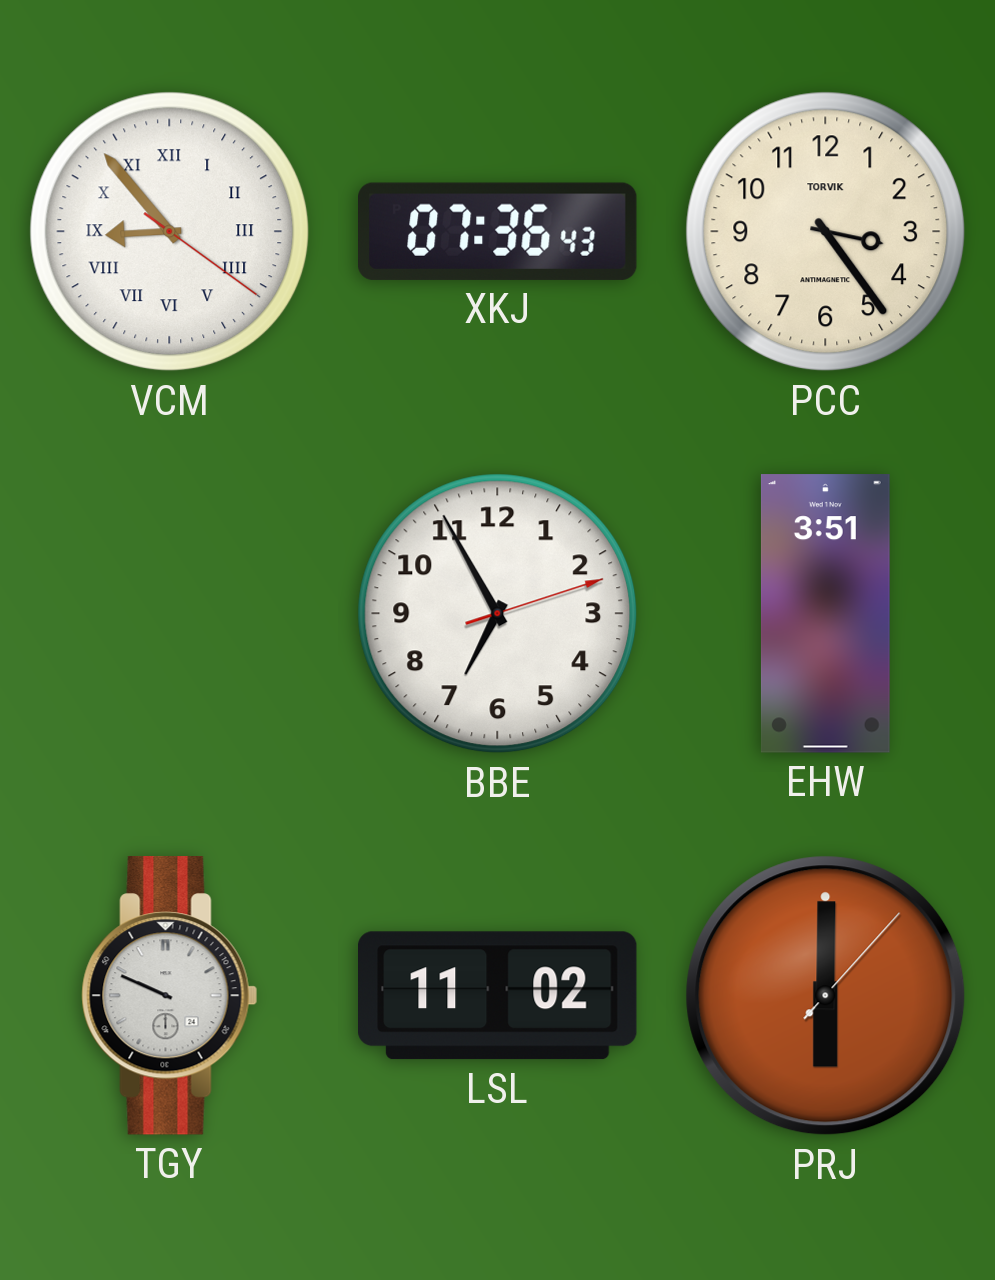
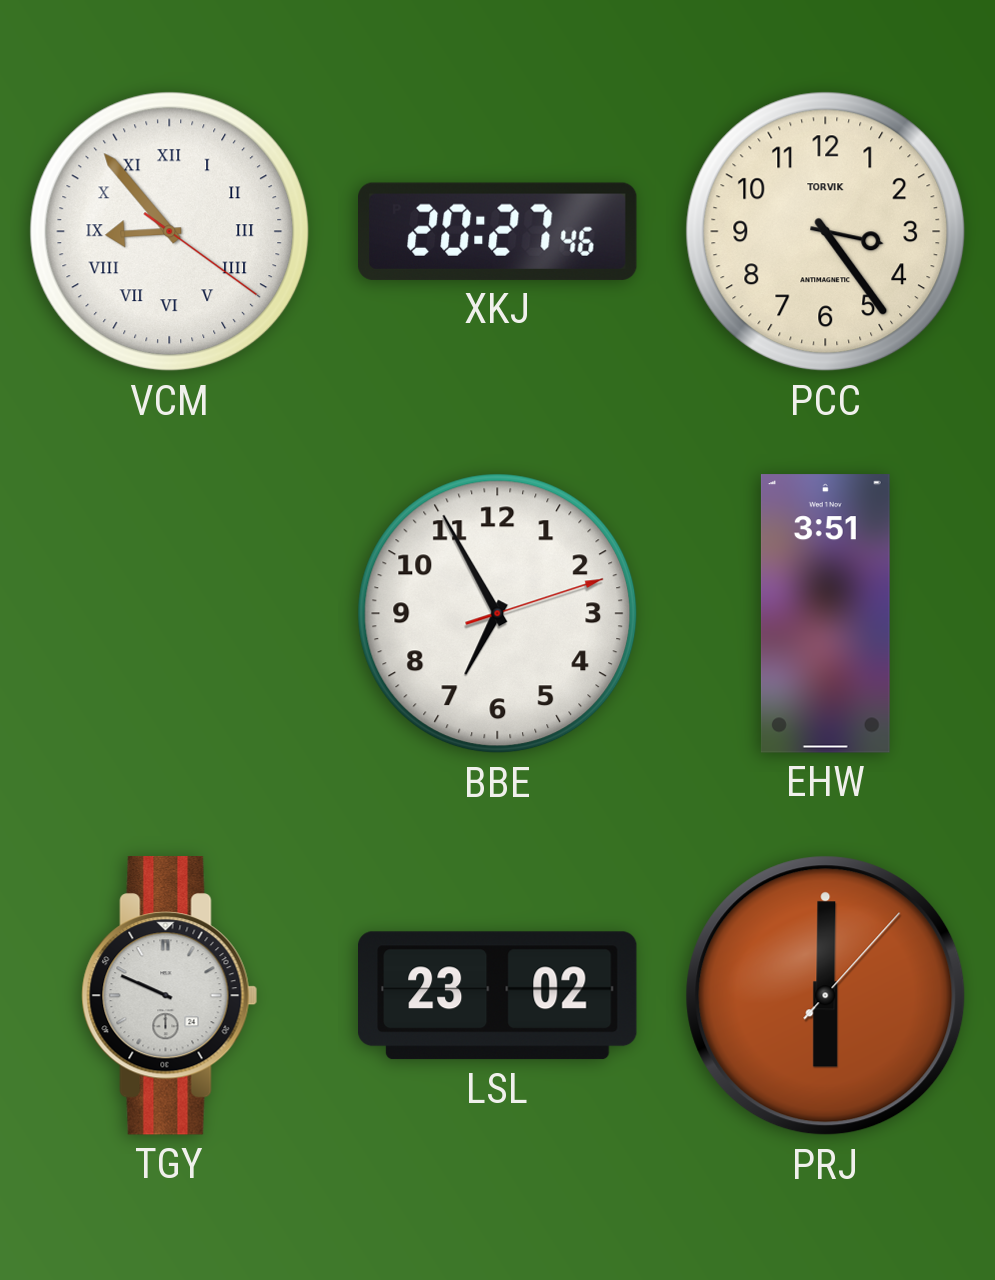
XKJ: 07:36 -> 20:27 (498, 231)
LSL: 11:02 -> 23:02 (498, 996)
